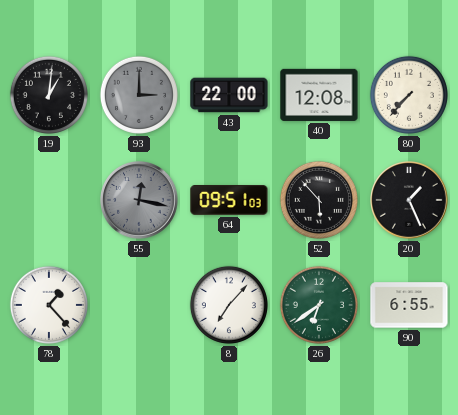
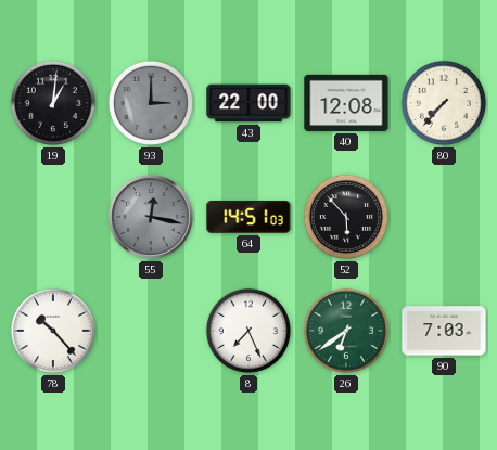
64: 09:51 -> 14:51 (248, 218)
20: 1:26 -> none (410, 201)
78: 1:23 -> 10:23 (53, 331)
8: 7:07 -> 7:26 (248, 331)
90: 6:55 -> 7:03 (444, 331)
